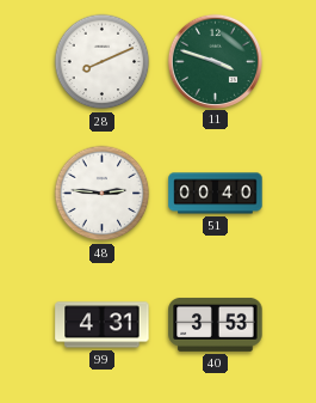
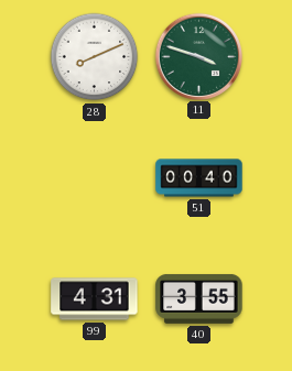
48: 2:46 -> none (103, 194)
40: 3:53 -> 3:55 (199, 298)
